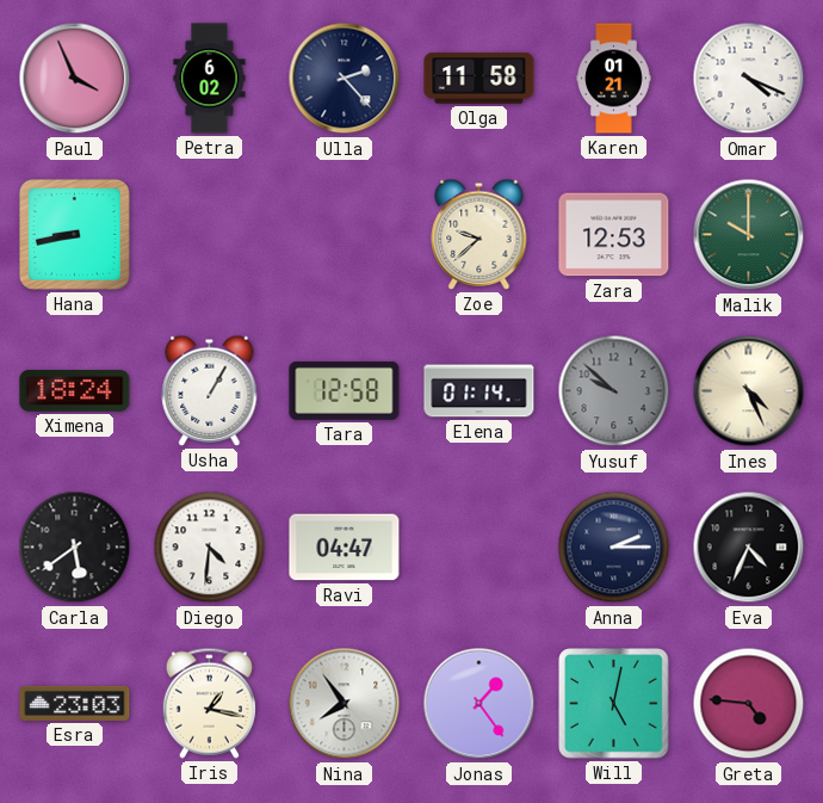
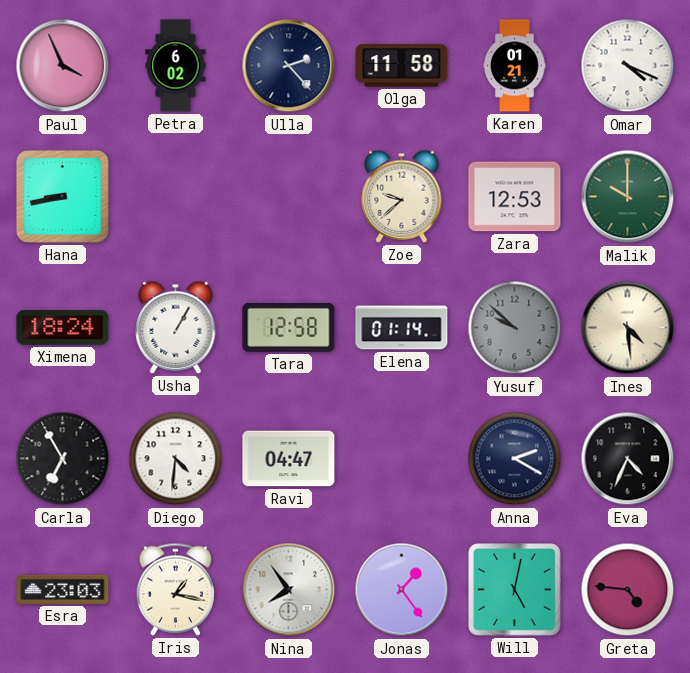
Ines: 4:26 -> 4:29 (628, 328)
Carla: 5:39 -> 6:55 (63, 459)
Anna: 2:15 -> 2:20 (515, 459)
